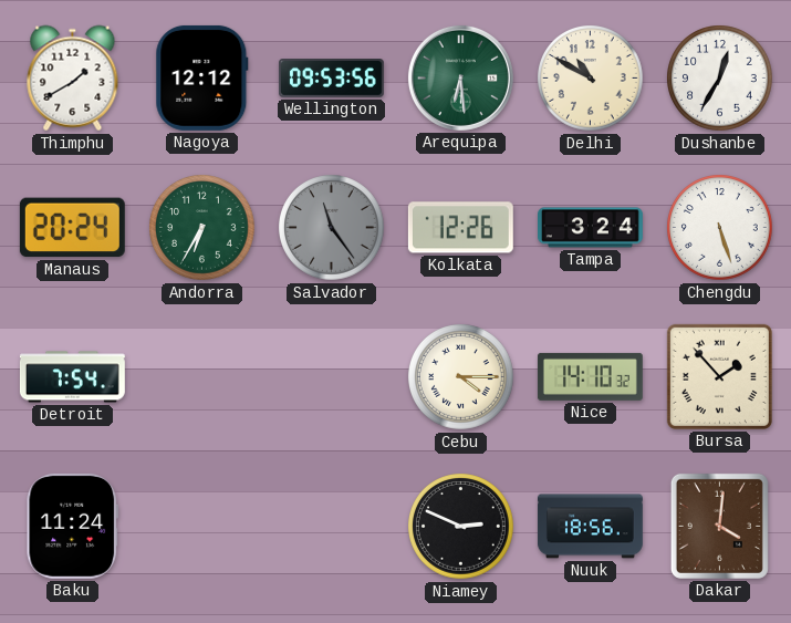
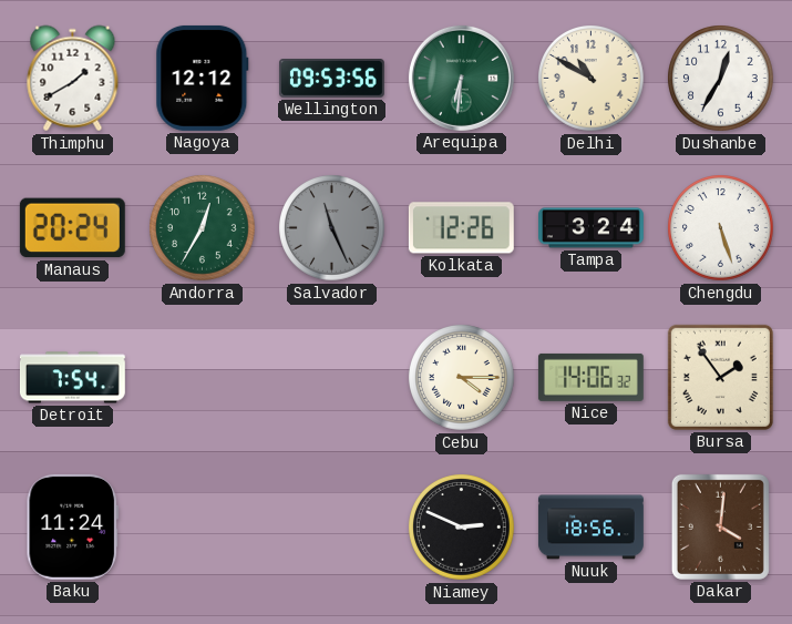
Arequipa: 6:29 -> 6:31 (461, 78)
Andorra: 6:35 -> 12:35 (203, 228)
Salvador: 11:24 -> 11:26 (332, 228)
Nice: 14:10 -> 14:06 (590, 377)
Bursa: 1:53 -> 1:54 (720, 377)
